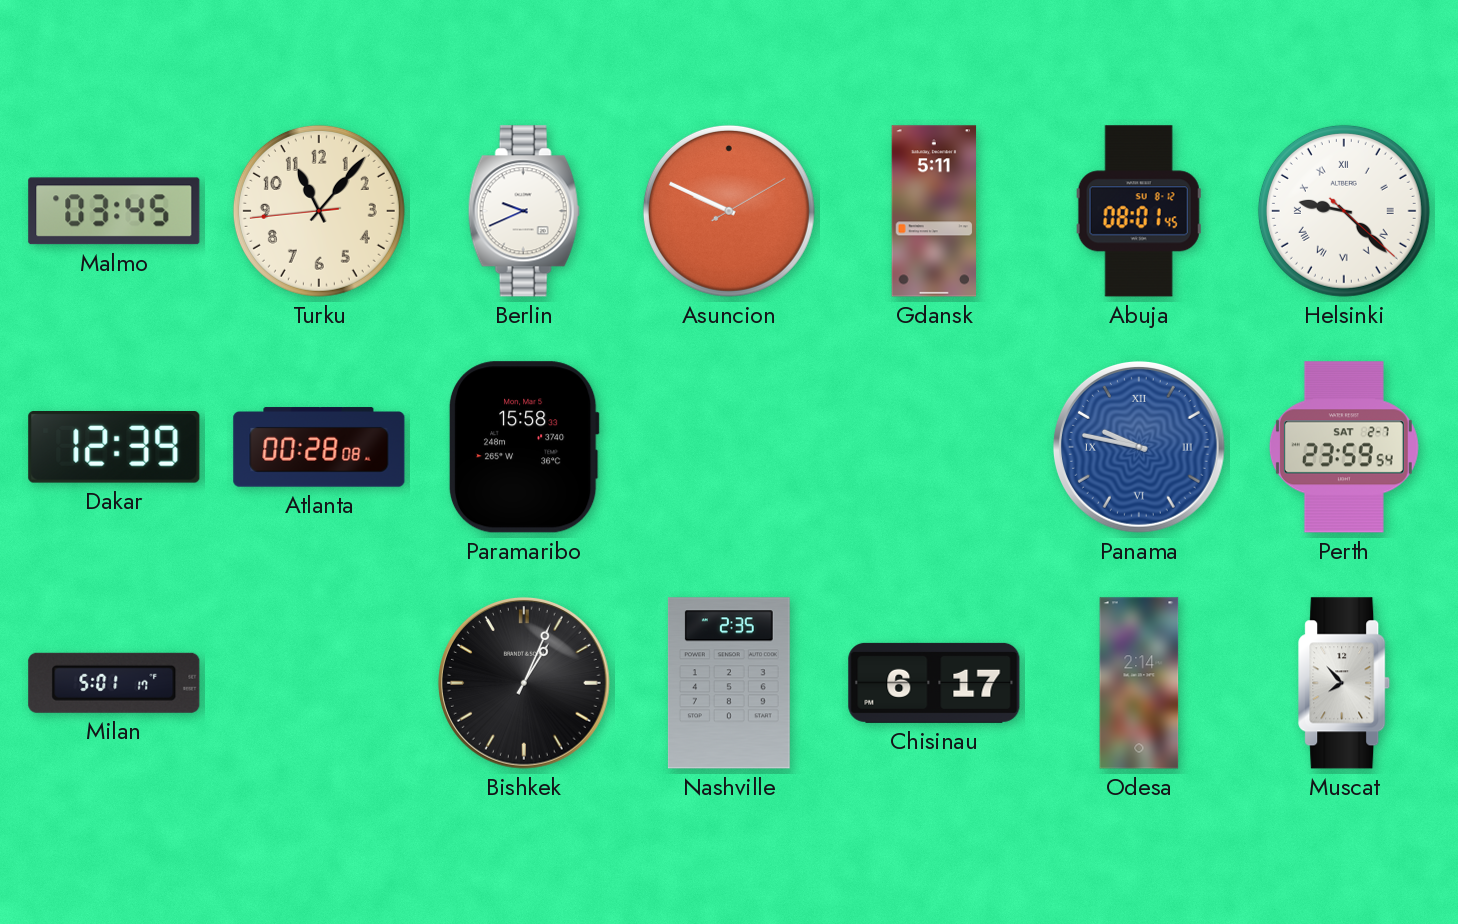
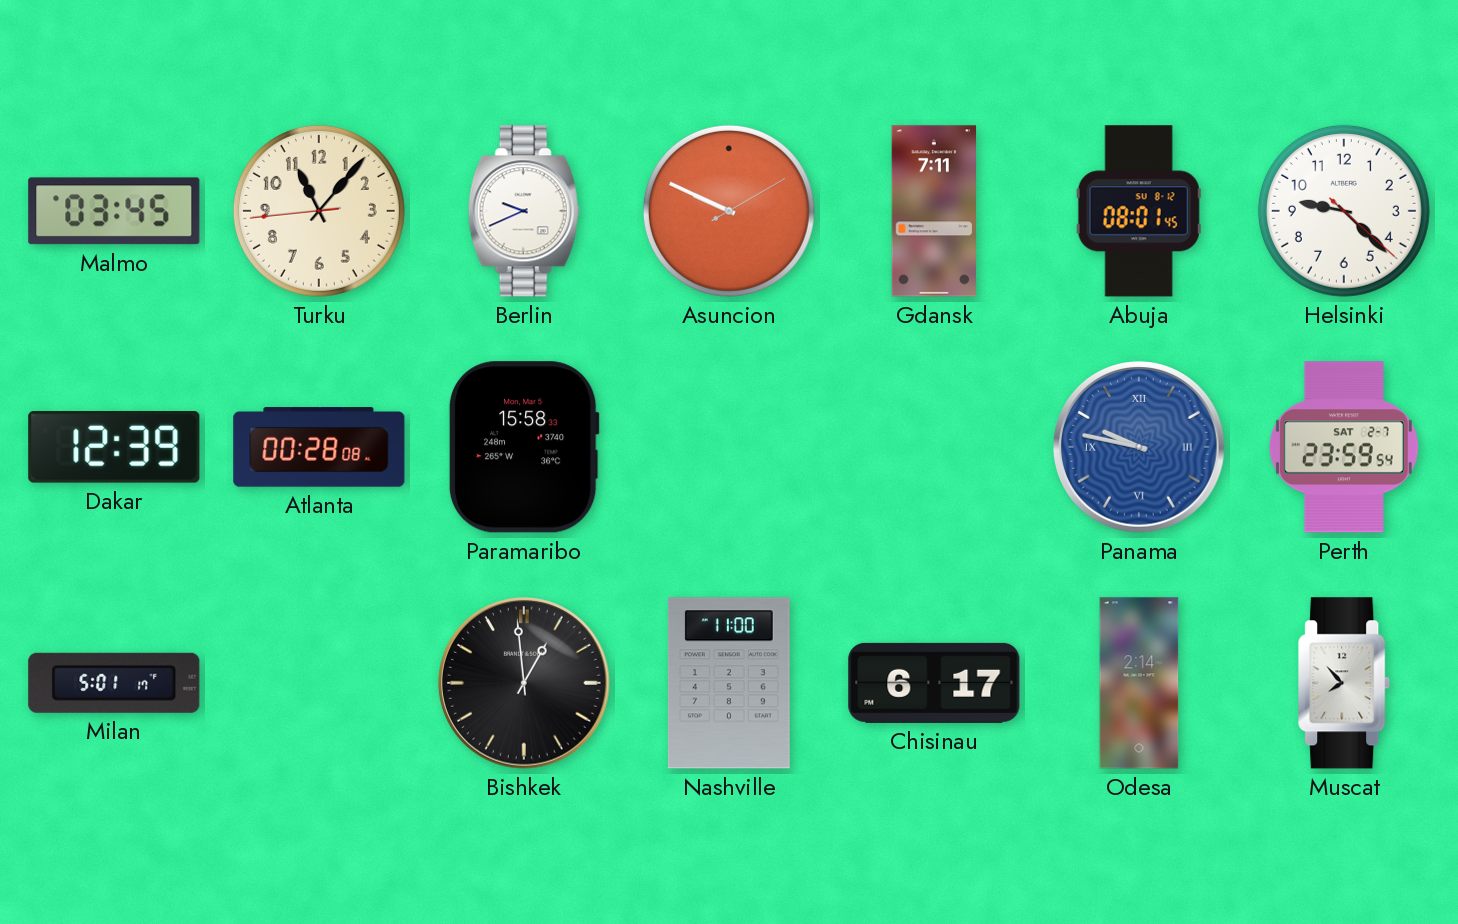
Gdansk: 5:11 -> 7:11 (934, 211)
Helsinki numerals: Roman -> Arabic (1344, 211)
Bishkek: 1:04 -> 12:59 (524, 683)
Nashville: 2:35 -> 11:00 (729, 683)
